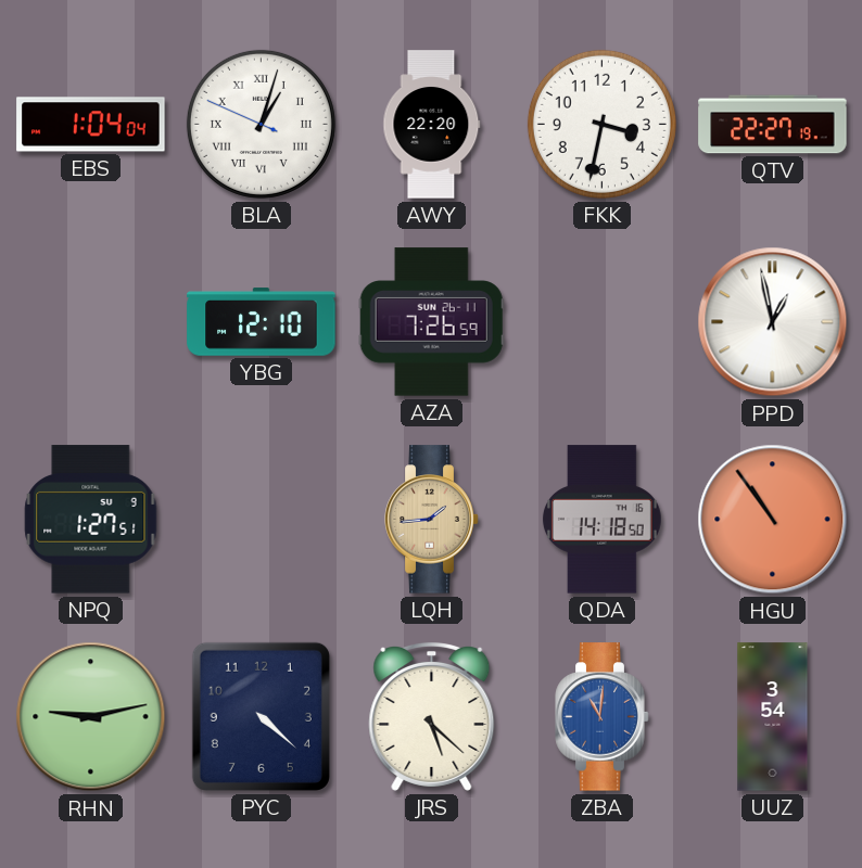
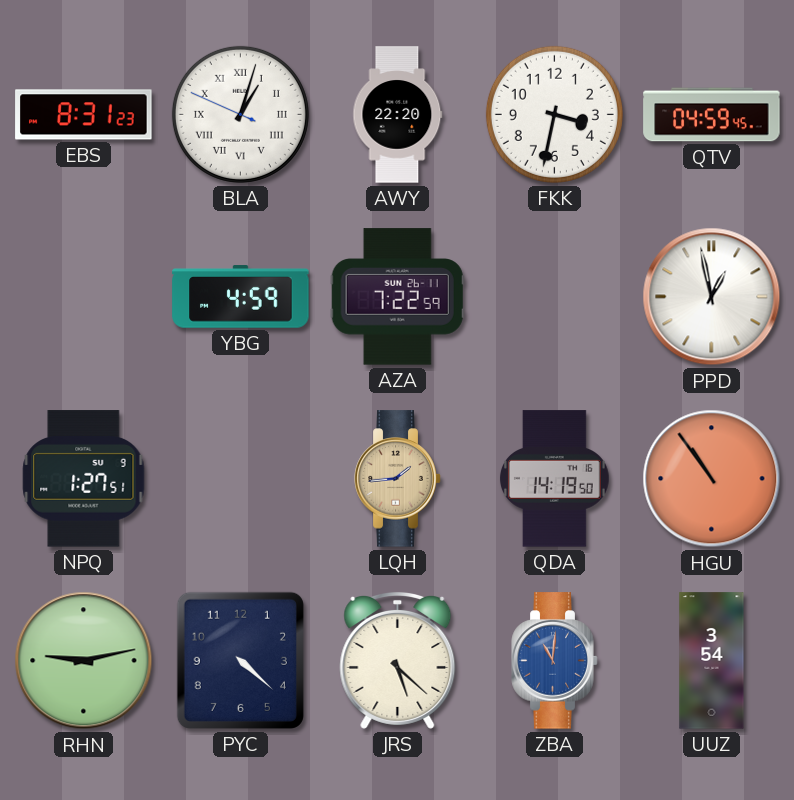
EBS: 1:04 -> 8:31 (84, 115)
QTV: 22:27 -> 04:59 (712, 115)
YBG: 12:10 -> 4:59 (241, 297)
AZA: 7:26 -> 7:22 (397, 297)
QDA: 14:18 -> 14:19 (555, 479)
